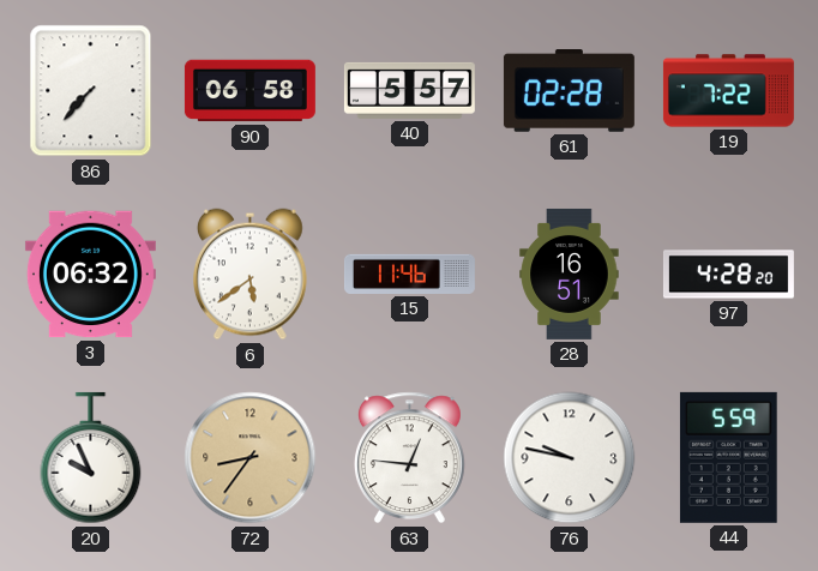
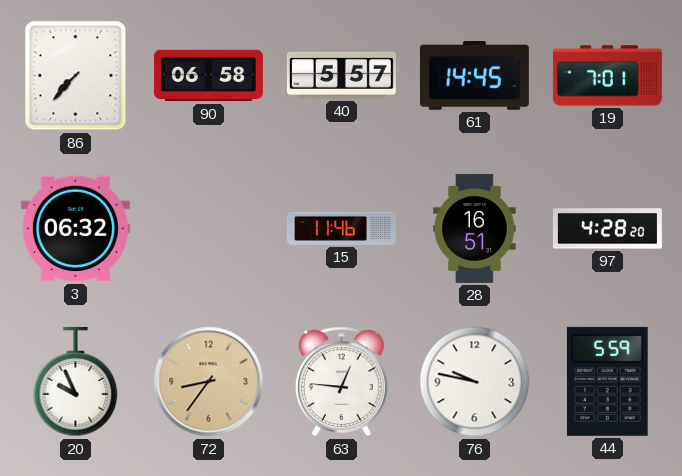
61: 02:28 -> 14:45 (474, 76)
19: 7:22 -> 7:01 (607, 76)
6: 5:39 -> none (251, 275)
